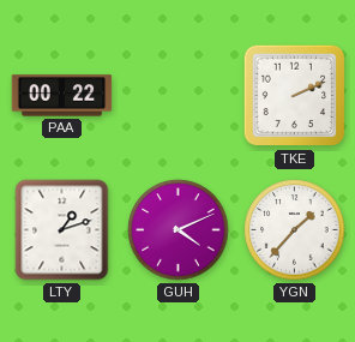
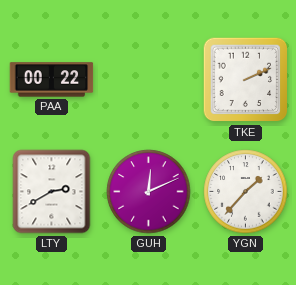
LTY: 1:12 -> 2:40 (52, 192)
GUH: 4:11 -> 12:11 (149, 192)
